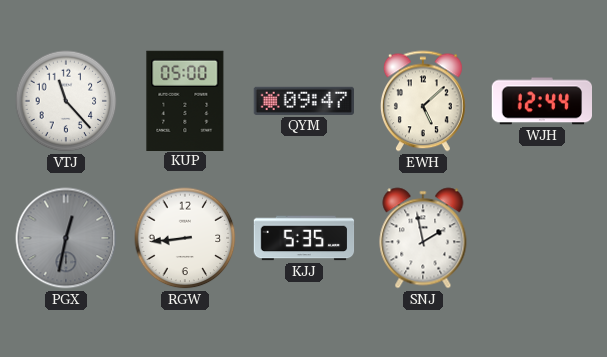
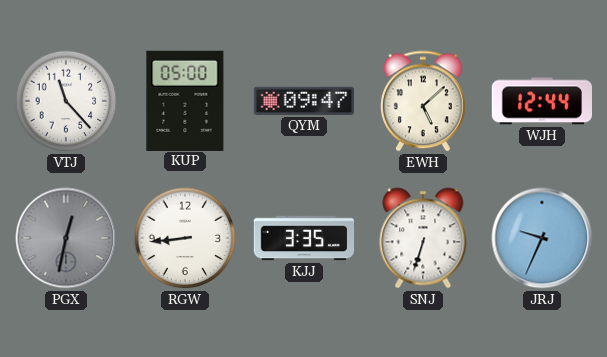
KJJ: 5:35 -> 3:35 (304, 238)
SNJ: 1:58 -> 6:33 (423, 238)
JRJ: none -> 9:34 (542, 238)
